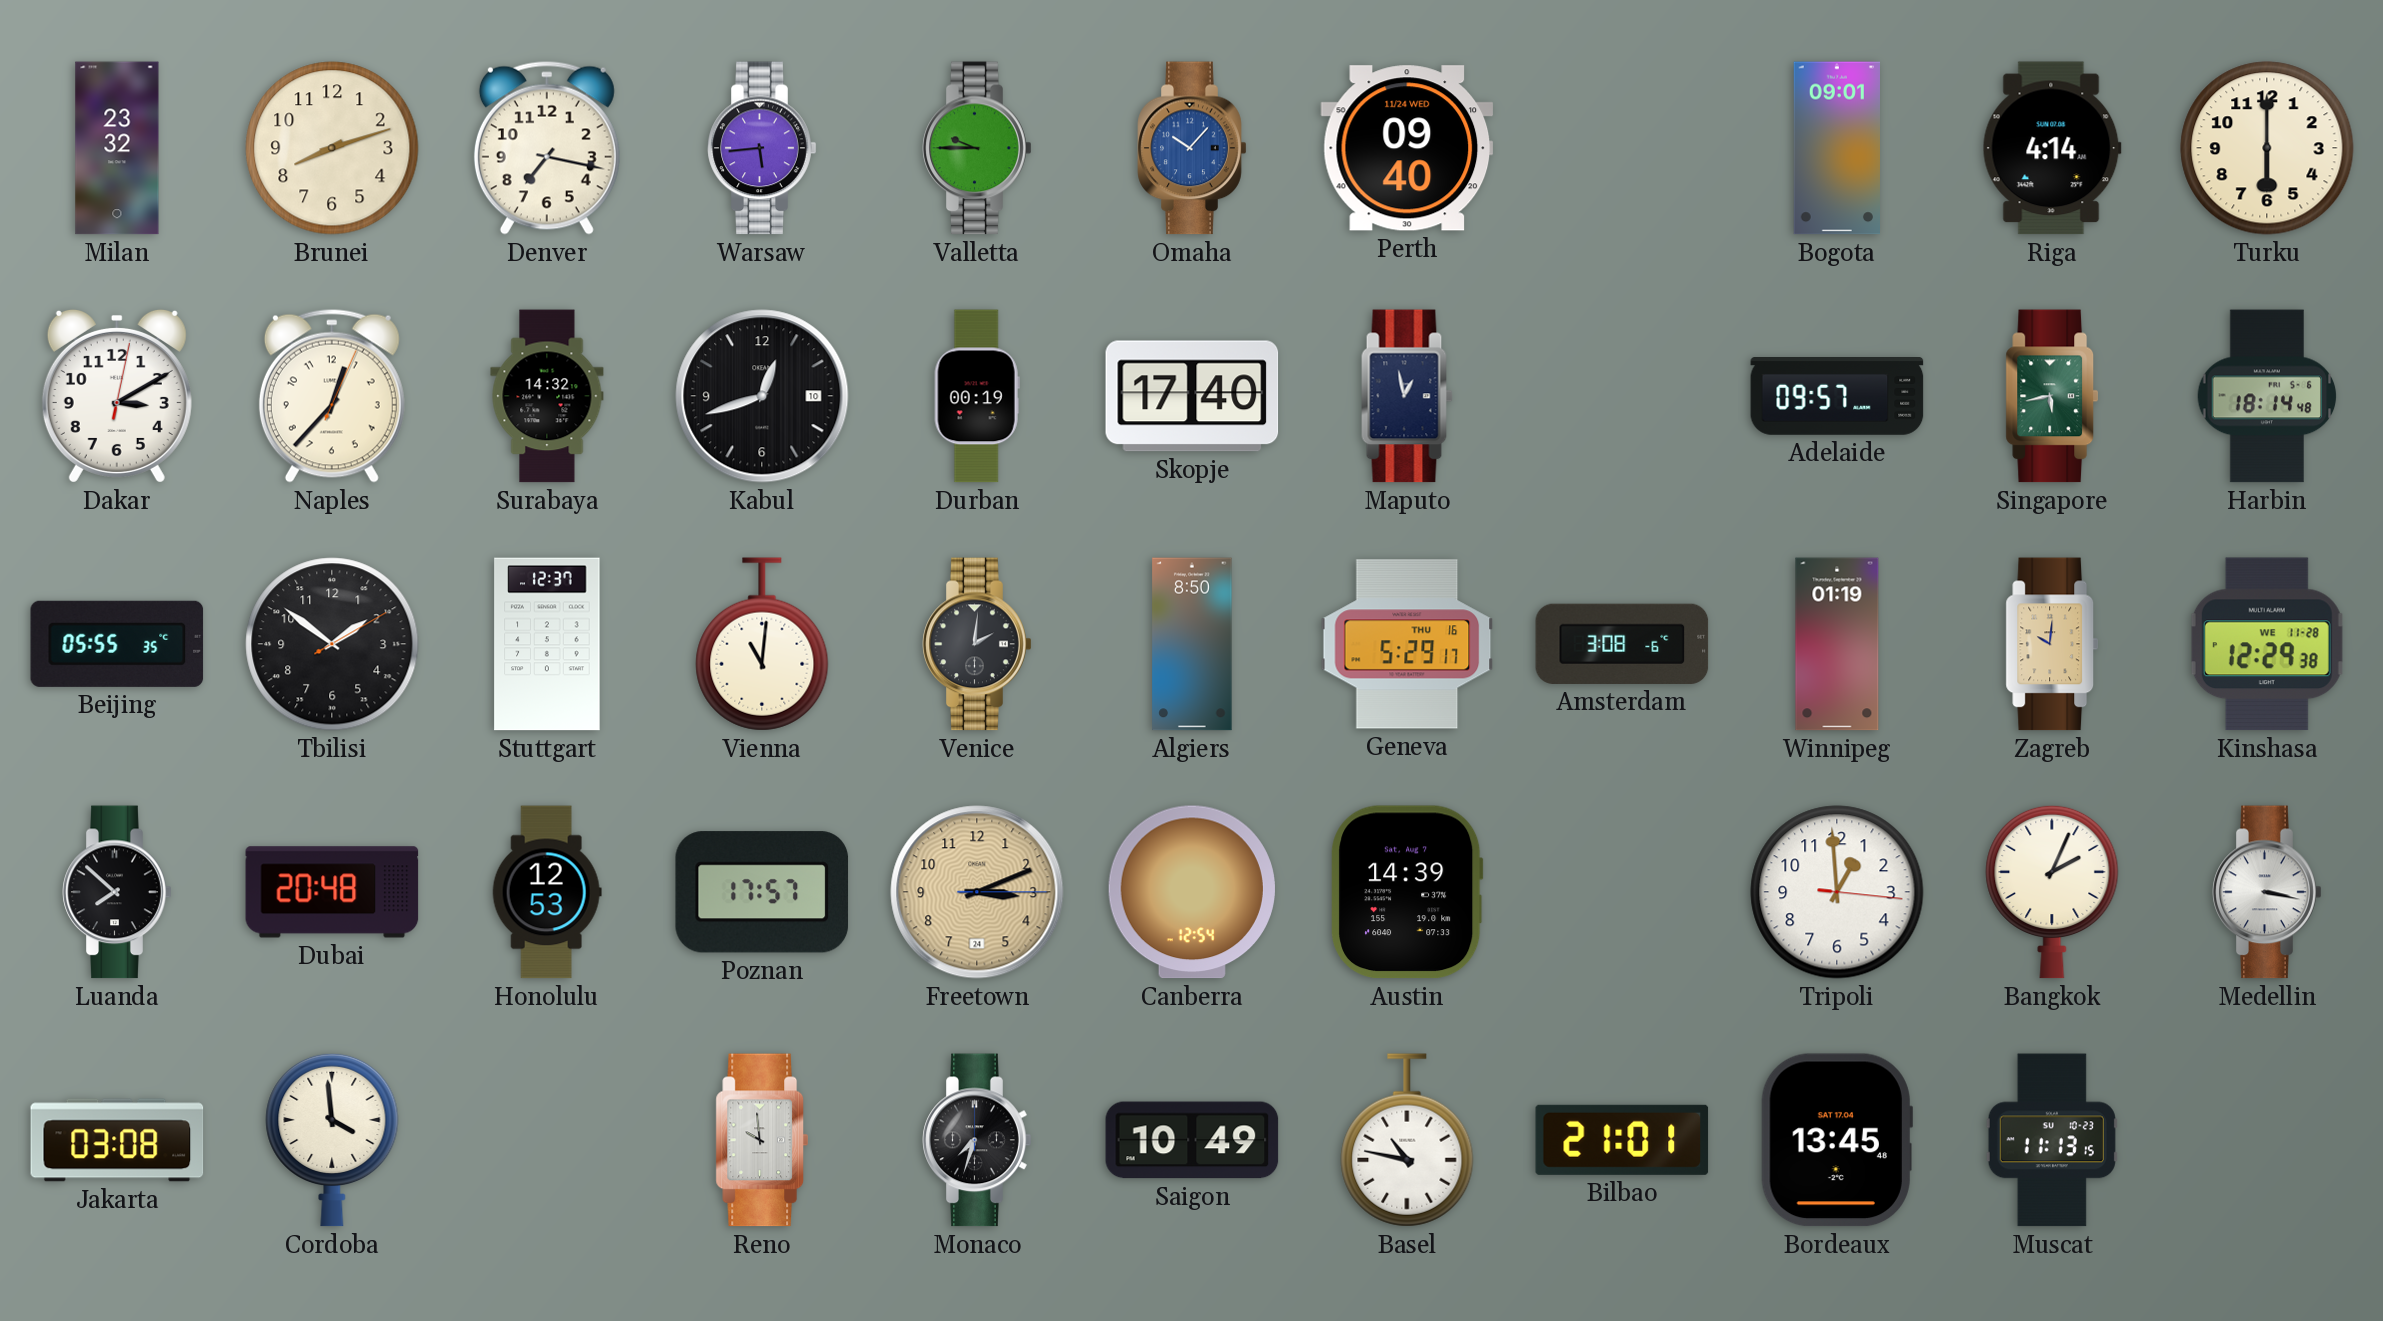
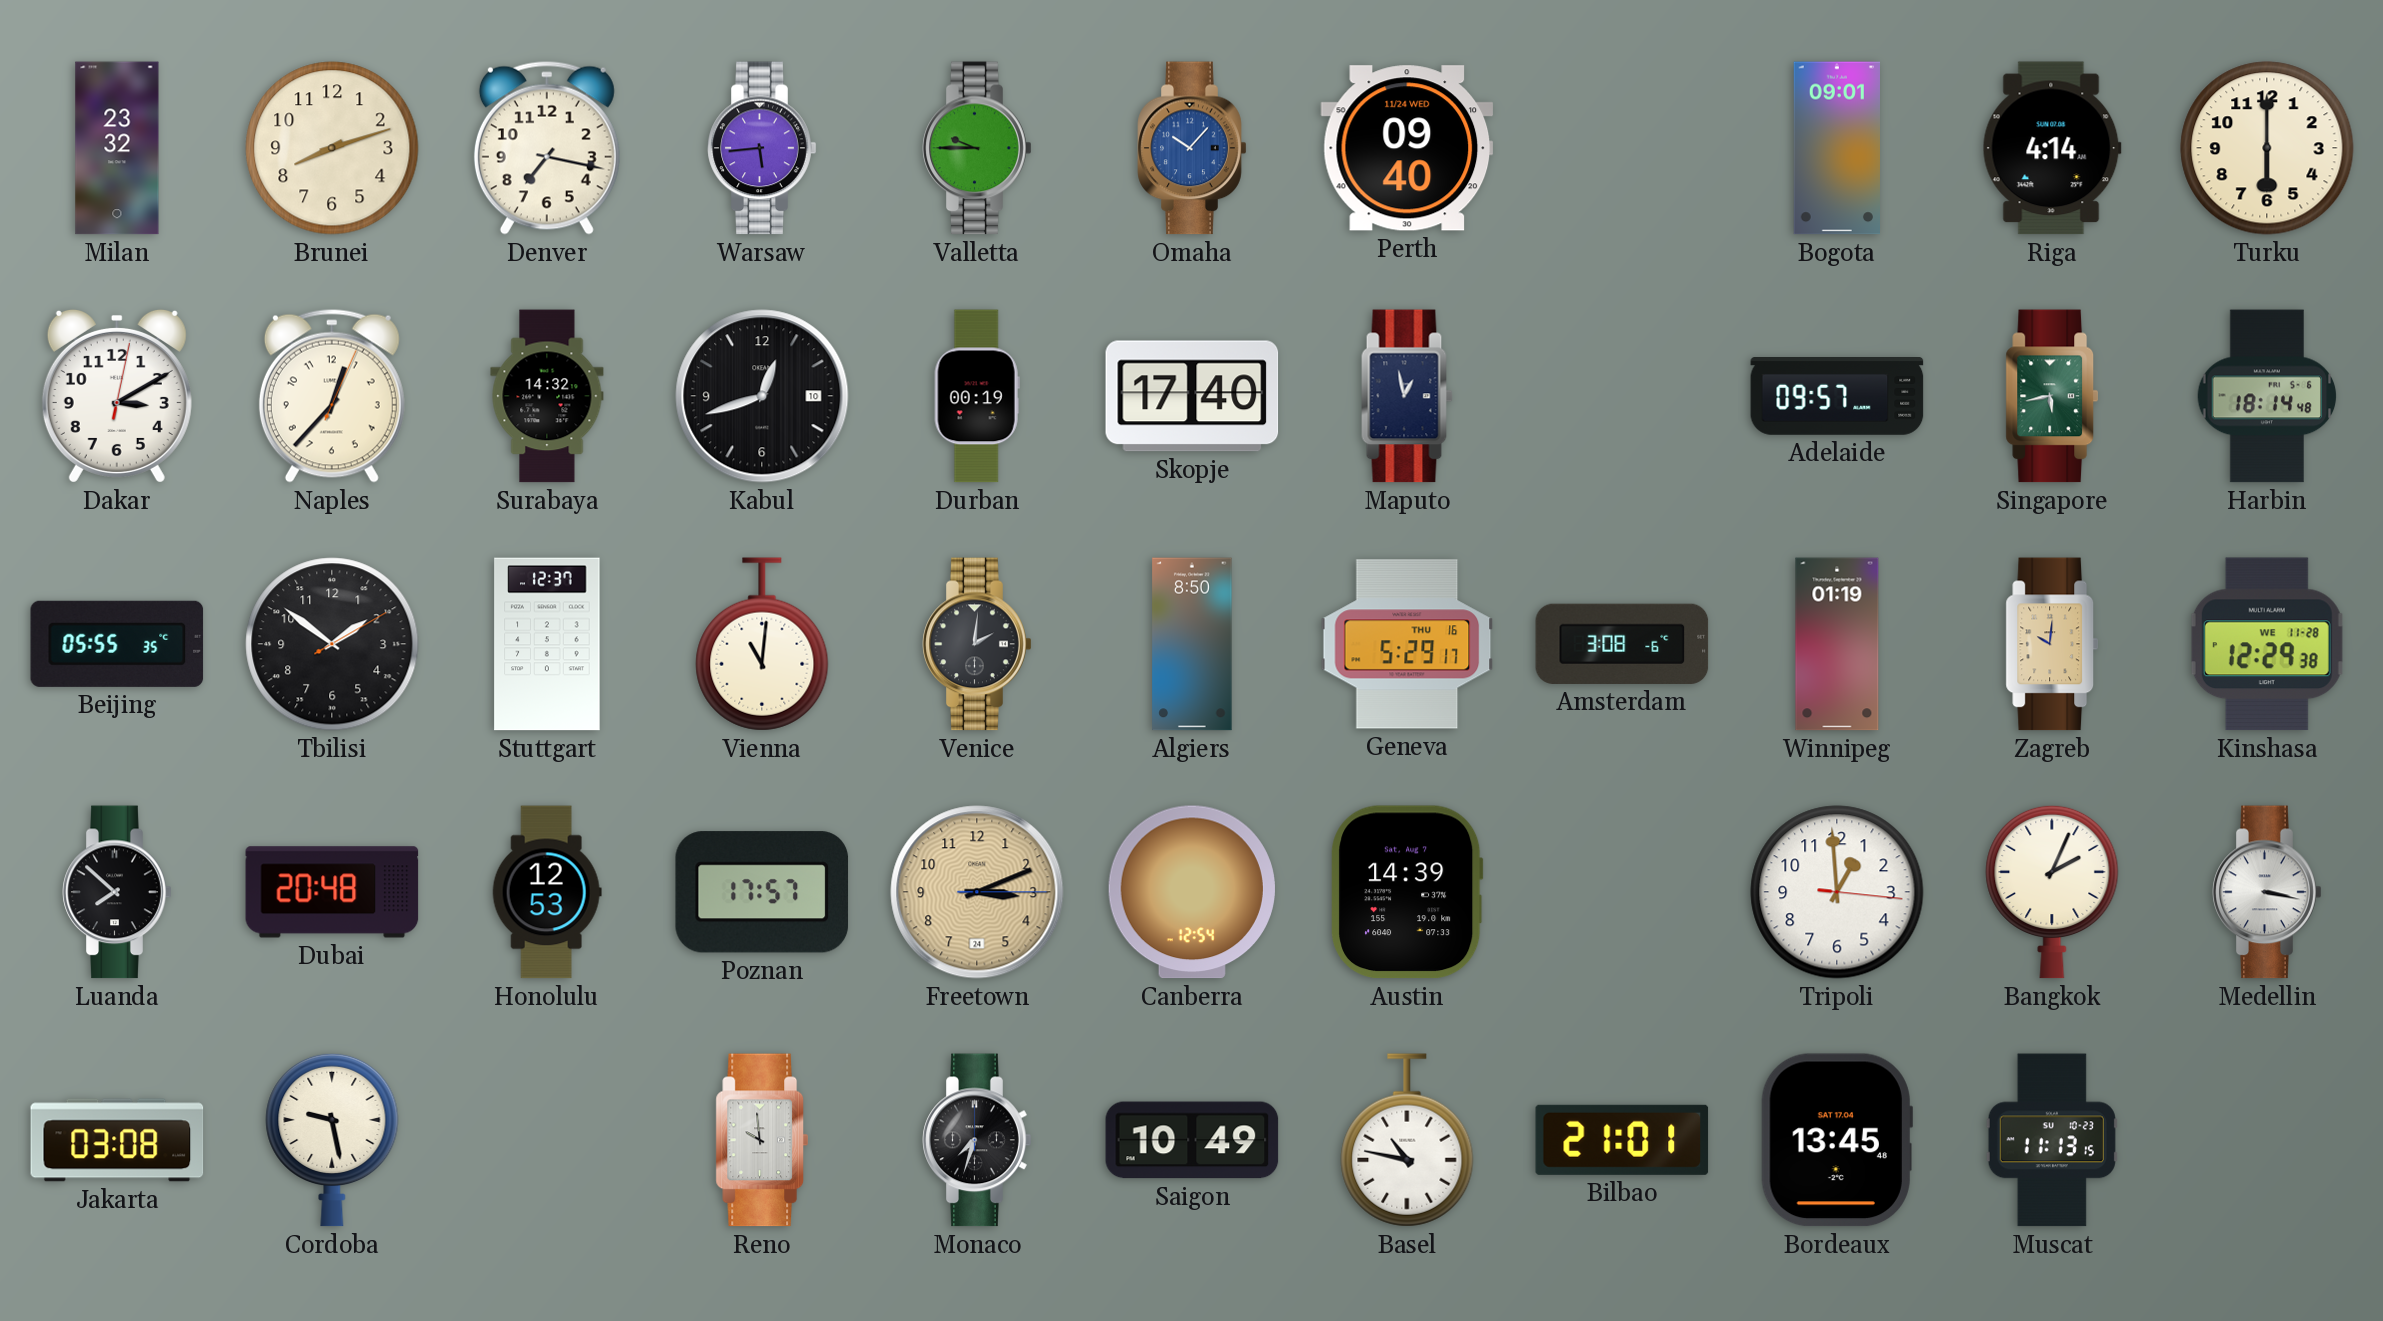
Cordoba: 3:59 -> 9:28 (332, 1140)
